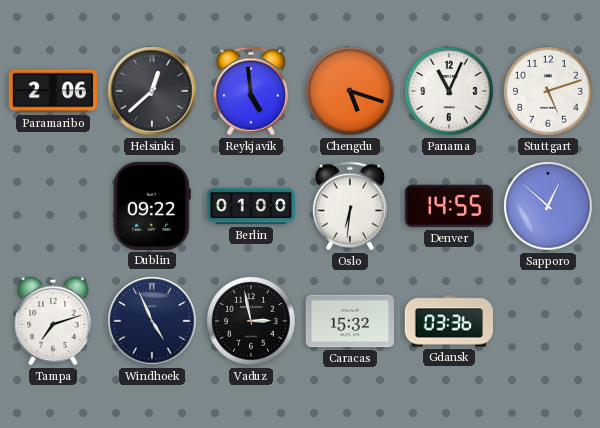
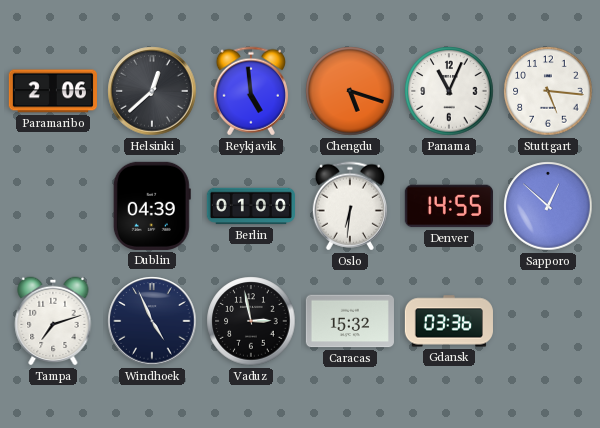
Stuttgart: 5:12 -> 5:16 (548, 91)
Dublin: 09:22 -> 04:39 (152, 206)
